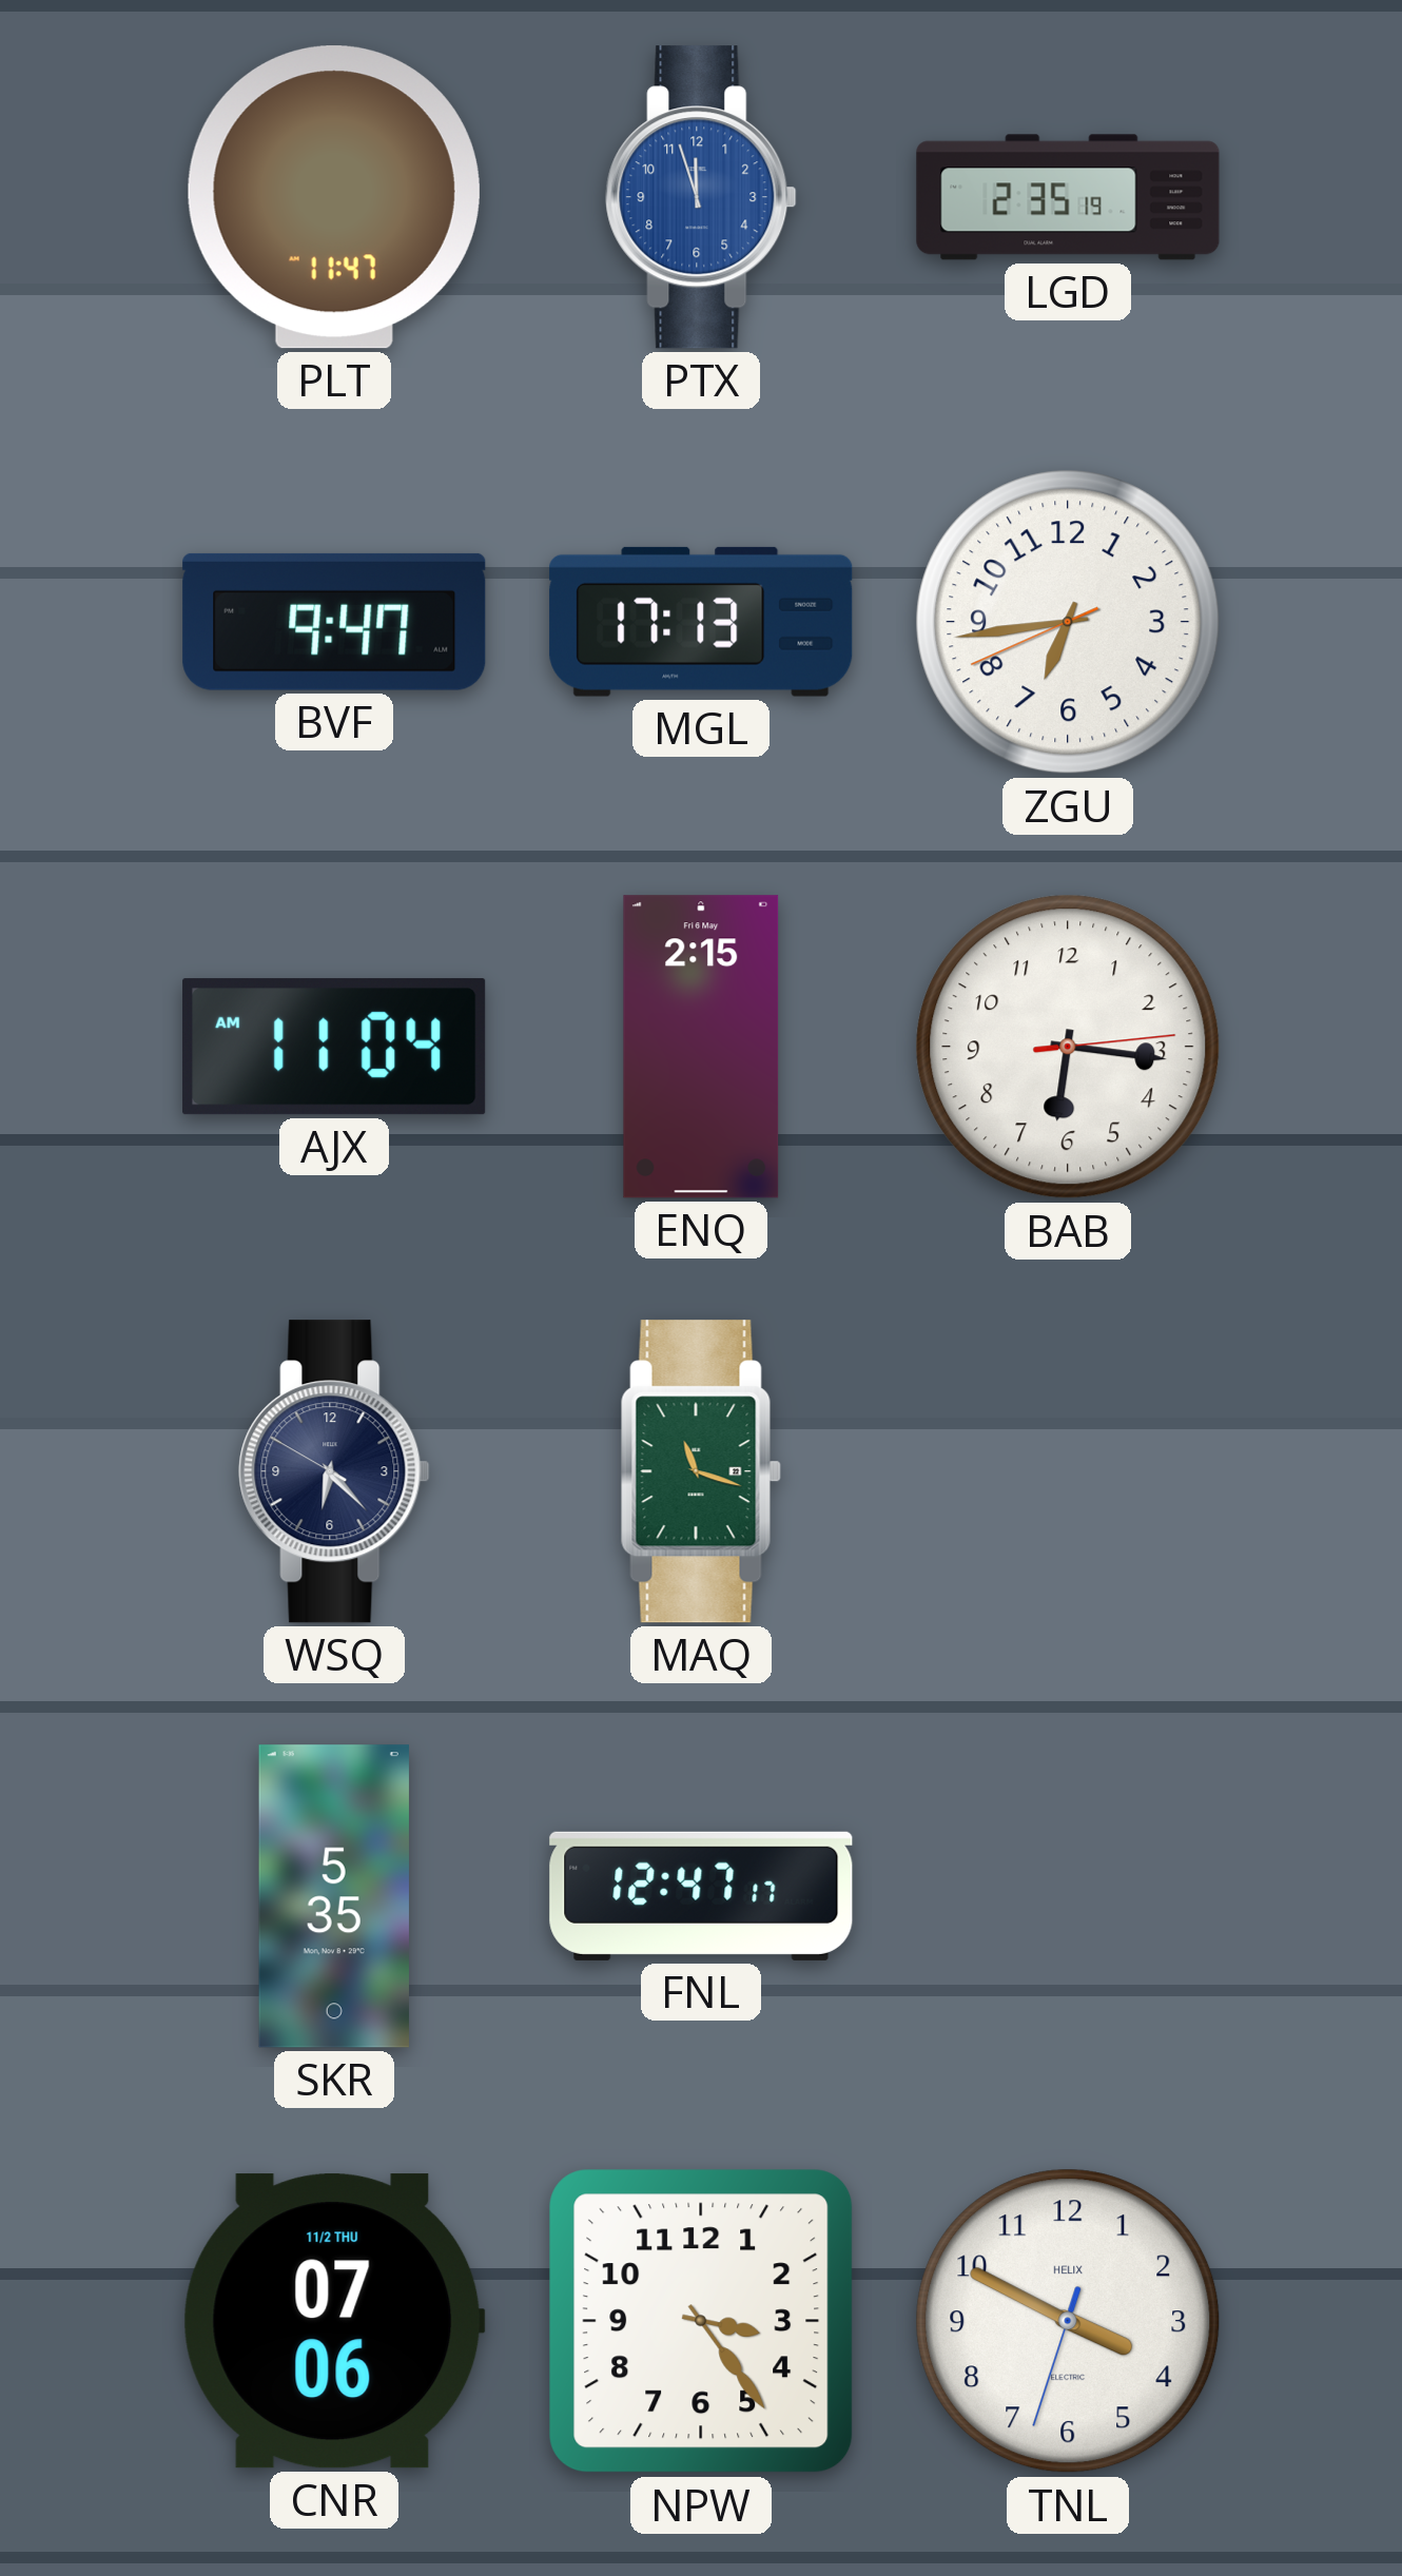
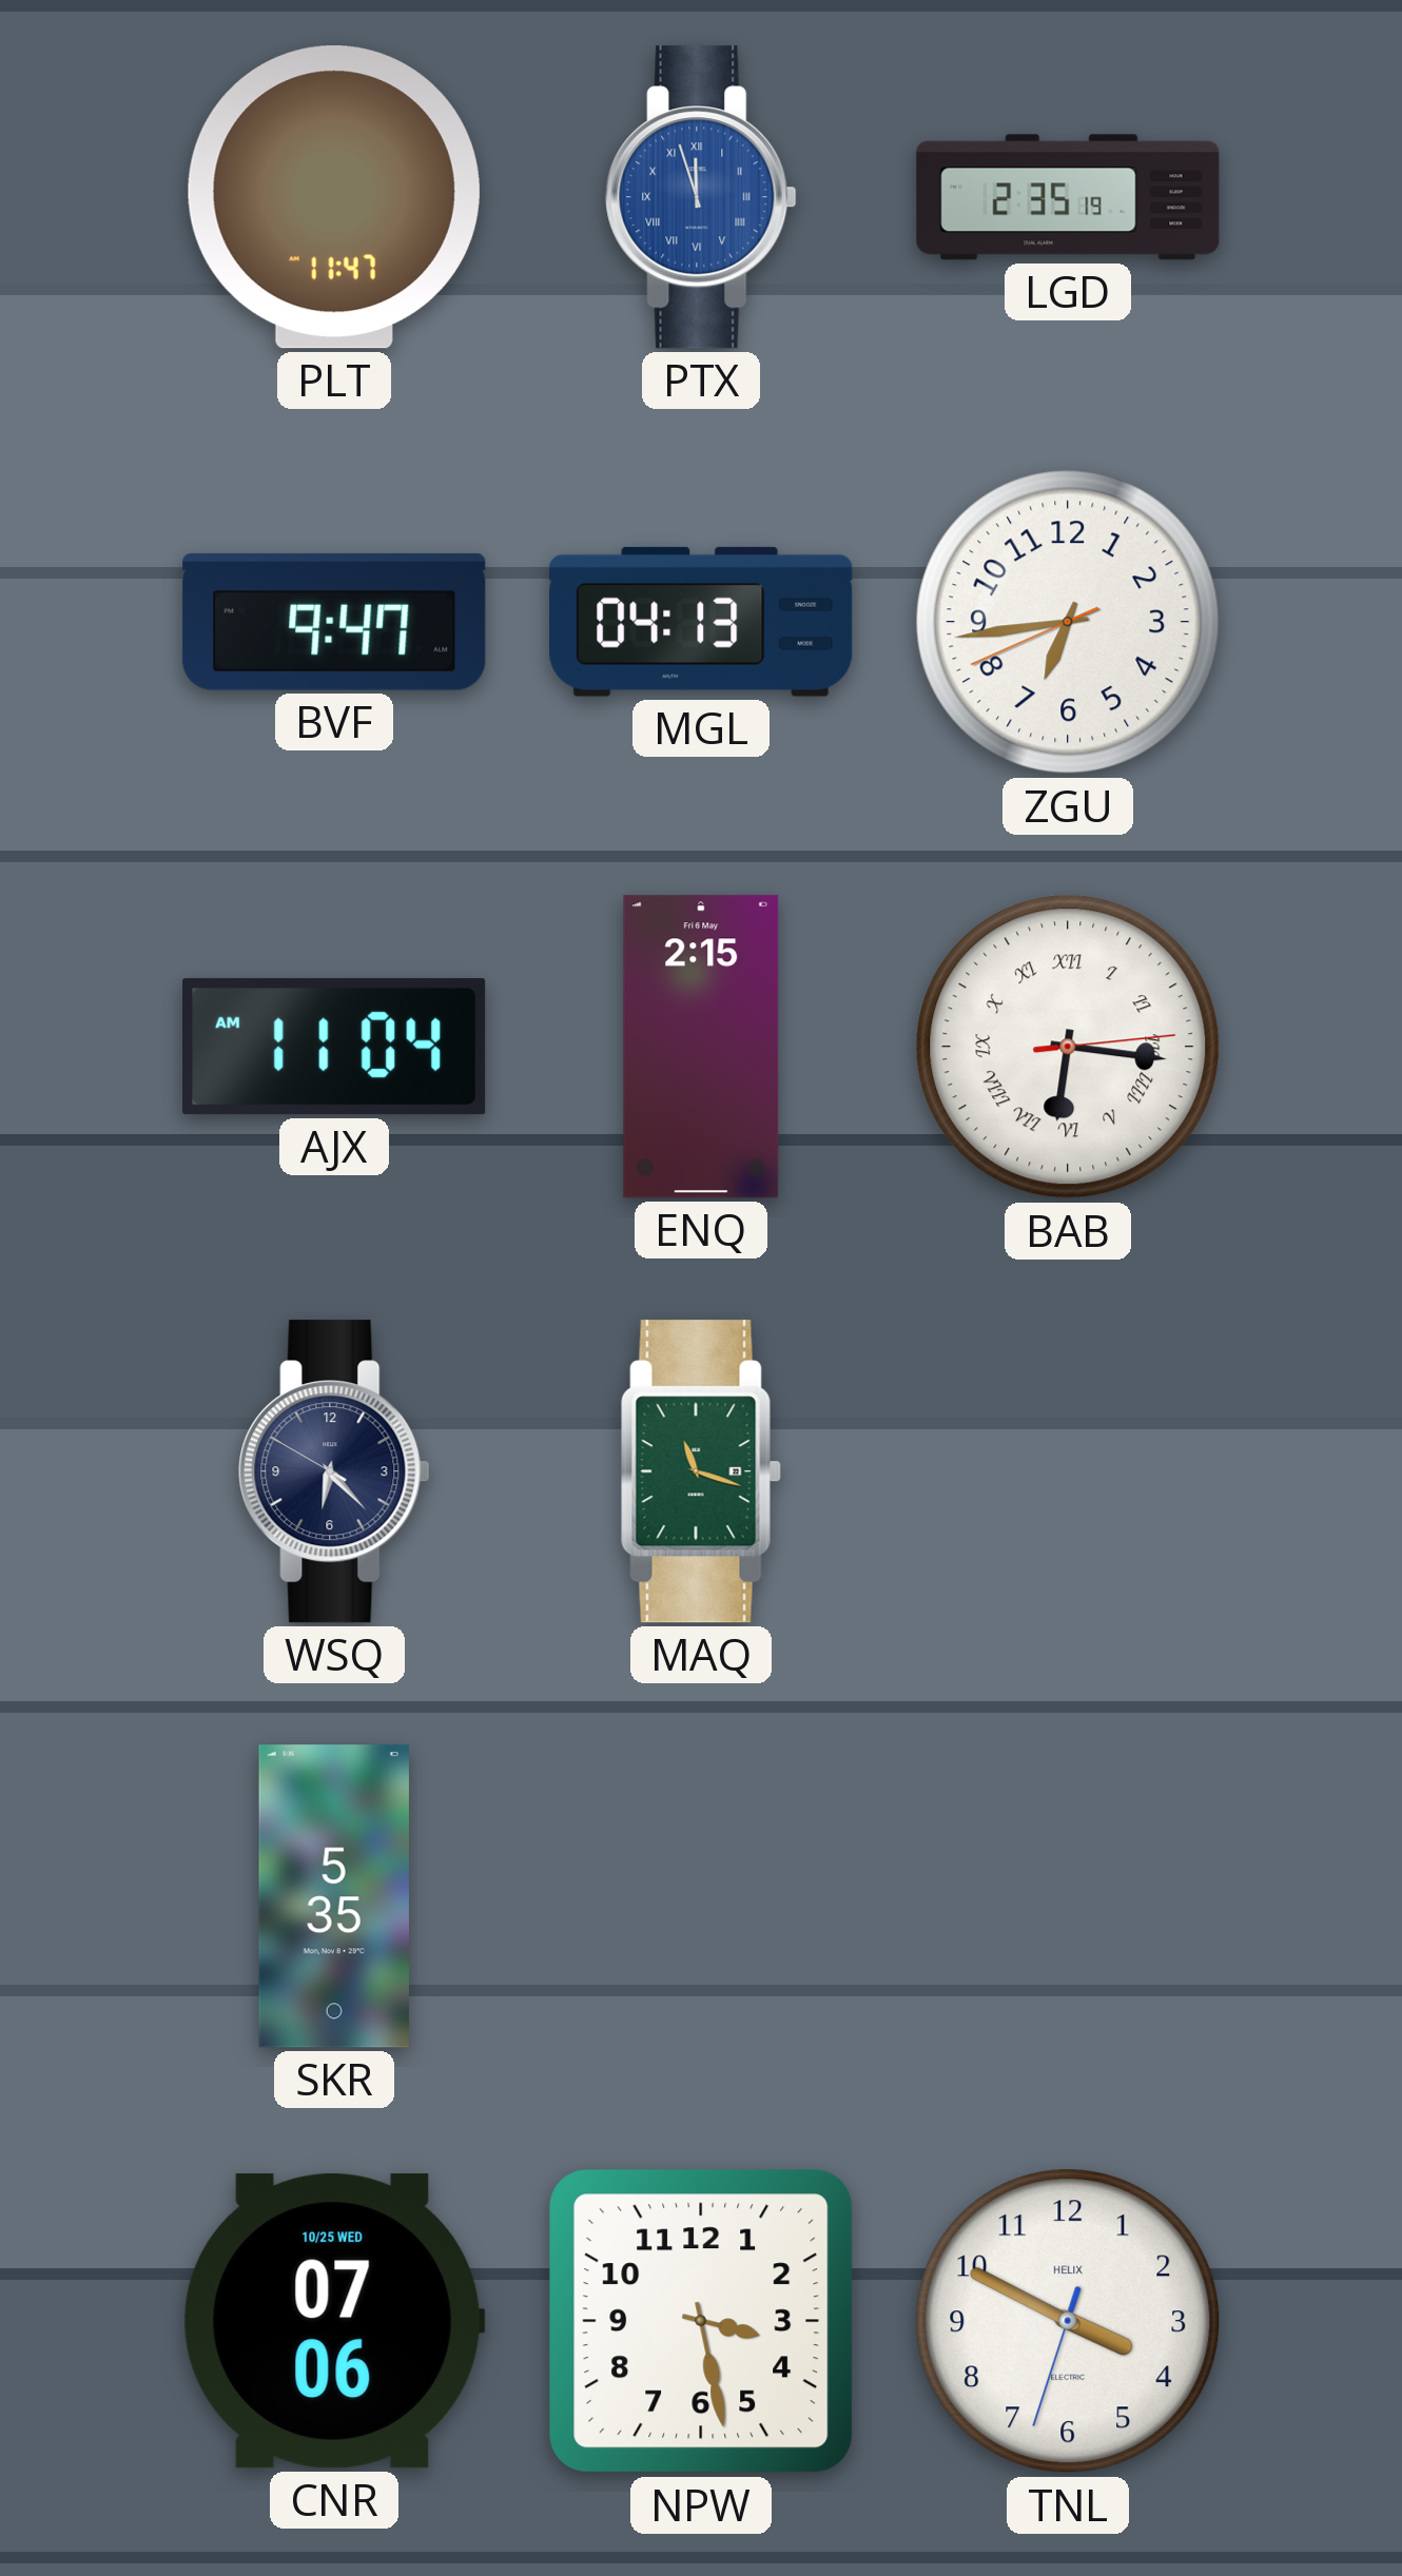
PTX numerals: Arabic -> Roman (701, 197)
MGL: 17:13 -> 04:13 (701, 622)
BAB numerals: Arabic -> Roman (1068, 1047)
FNL: 12:47 -> none (701, 1896)
CNR date: 11/2 THU -> 10/25 WED (334, 2321)
NPW: 3:24 -> 3:28 (701, 2321)
